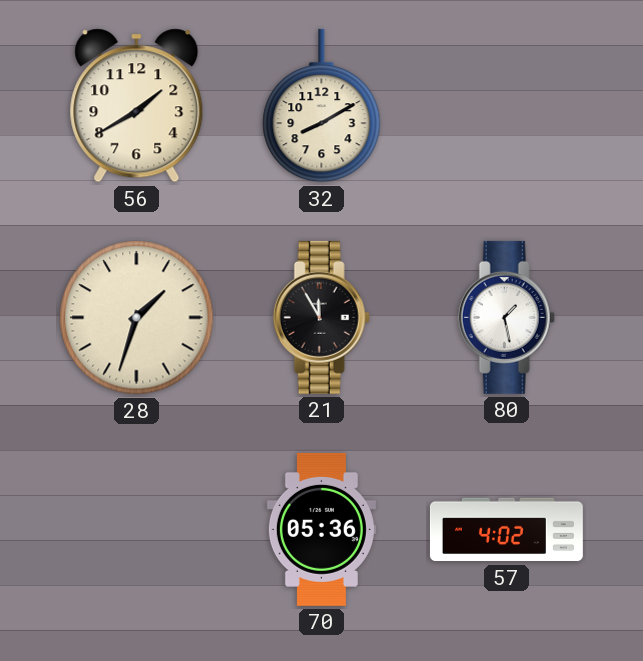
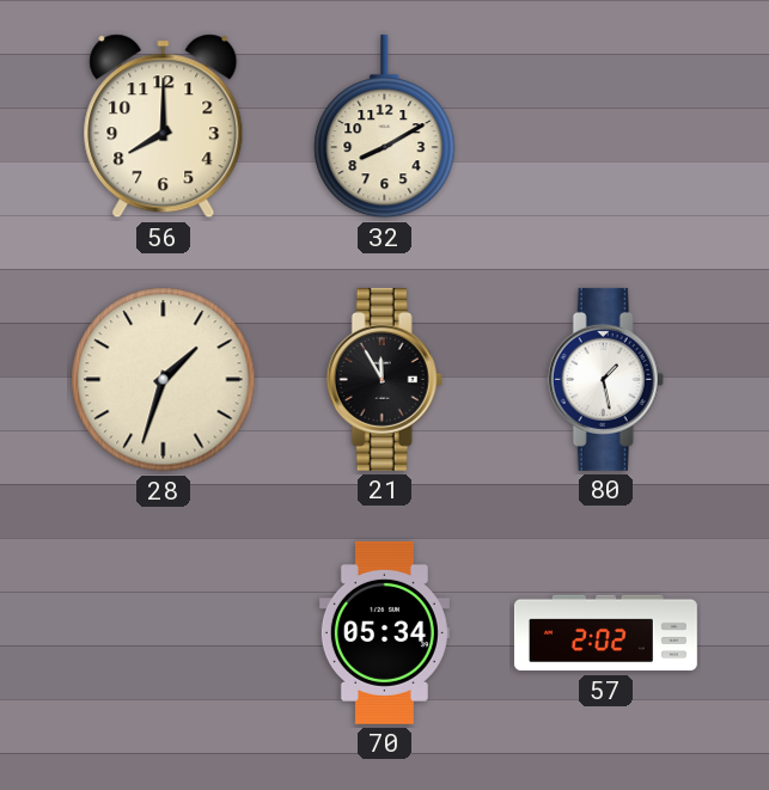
56: 1:40 -> 8:00 (164, 127)
70: 05:36 -> 05:34 (384, 632)
57: 4:02 -> 2:02 (605, 633)
